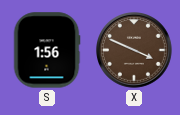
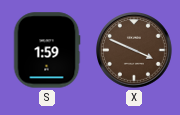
S: 1:56 -> 1:59 (47, 50)
